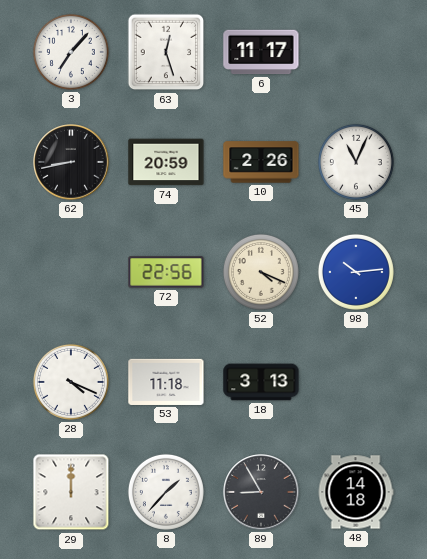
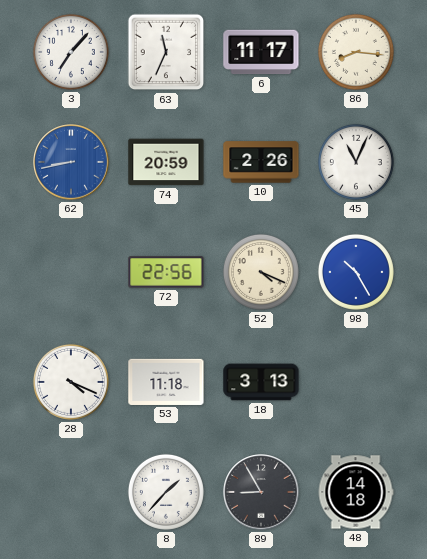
63: 12:27 -> 11:34 (166, 52)
86: none -> 8:16 (356, 52)
62 dial: black -> blue (71, 162)
98: 10:14 -> 10:25 (356, 272)
29: 12:00 -> none (71, 492)
